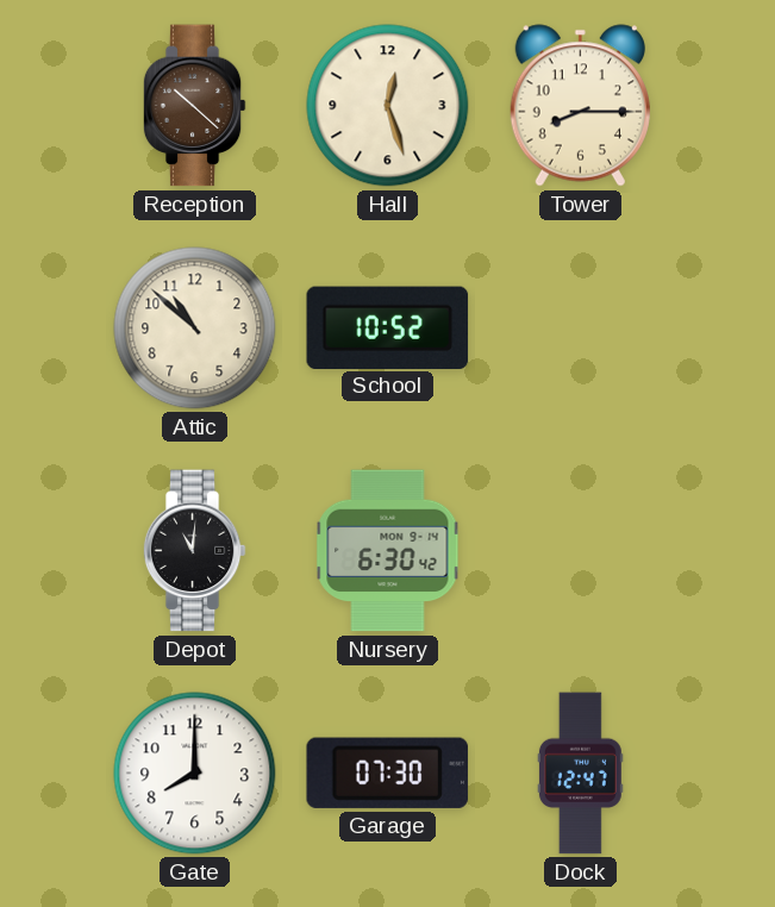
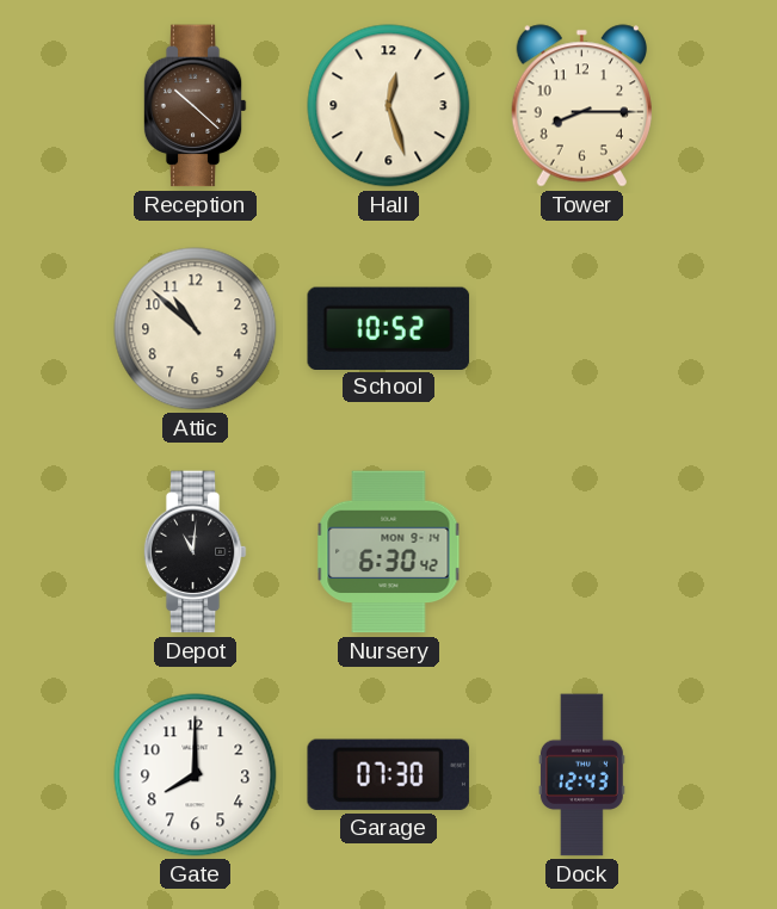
Dock: 12:47 -> 12:43 (581, 775)
